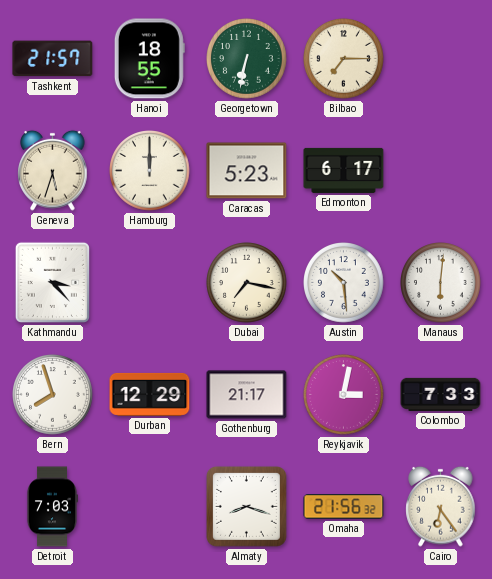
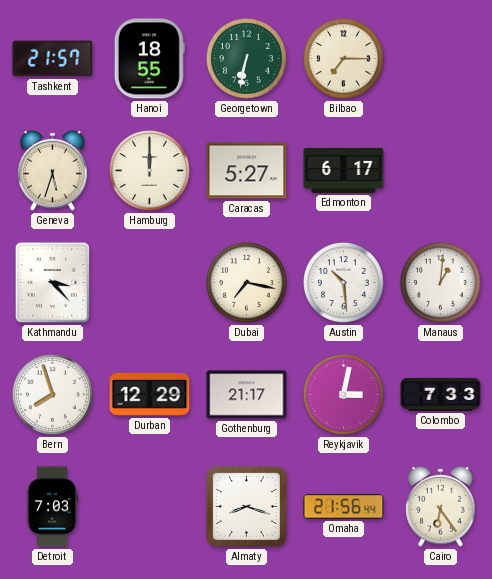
Caracas: 5:23 -> 5:27 (247, 171)
Manaus: 6:01 -> 1:01 (441, 283)
Omaha: 21:56:32 -> 21:56:44 (344, 507)
